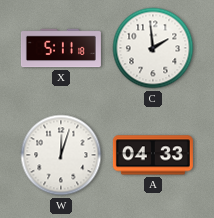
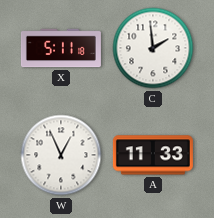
W: 12:03 -> 12:56 (61, 155)
A: 04:33 -> 11:33 (153, 155)
